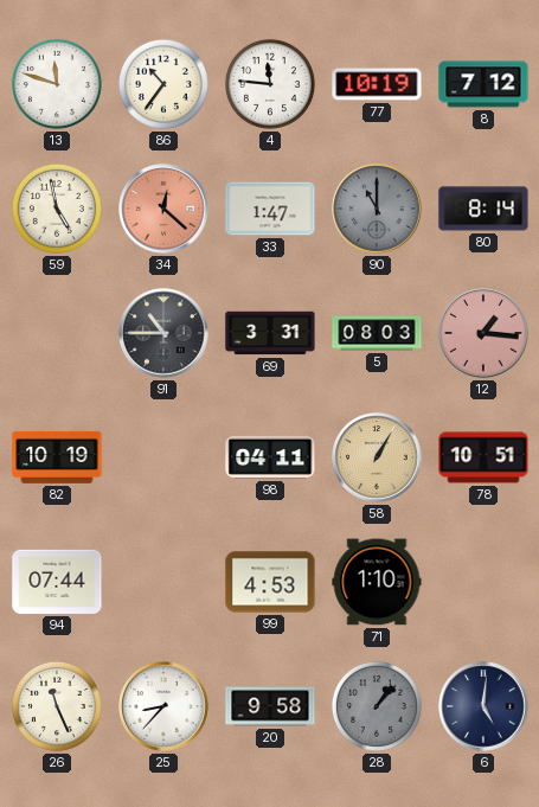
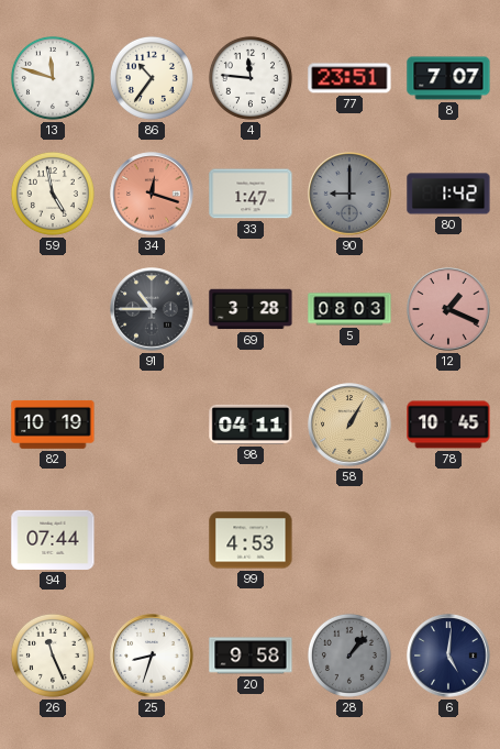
77: 10:19 -> 23:51 (349, 78)
8: 7:12 -> 7:07 (448, 78)
34: 12:22 -> 12:18 (152, 194)
90: 11:00 -> 9:00 (349, 194)
80: 8:14 -> 1:42 (448, 194)
69: 3:31 -> 3:28 (251, 309)
12: 1:16 -> 1:19 (448, 309)
78: 10:51 -> 10:45 (448, 425)
71: 1:10 -> none (377, 582)
25: 8:37 -> 8:33 (152, 656)
